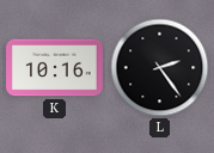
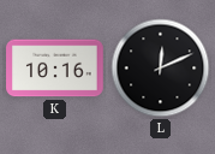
L: 2:24 -> 12:11 (161, 69)
